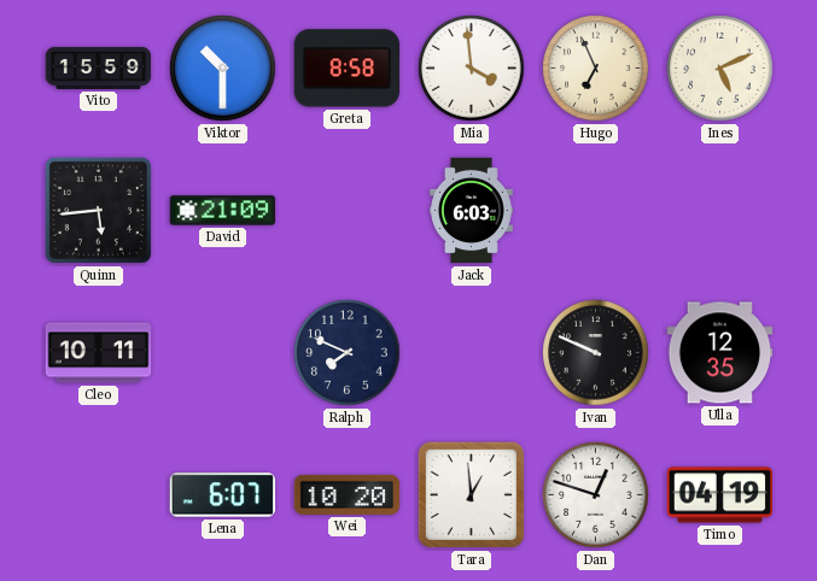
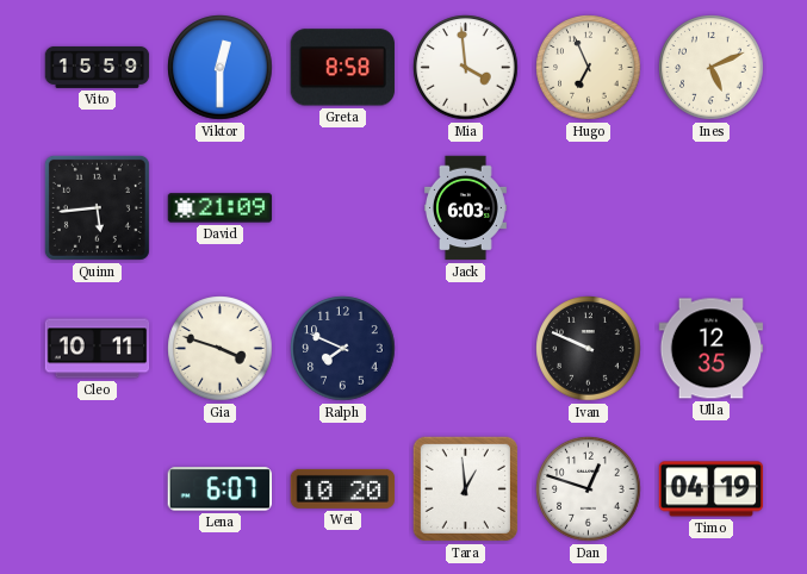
Viktor: 10:30 -> 12:30 (221, 68)
Gia: none -> 3:48 (221, 349)
